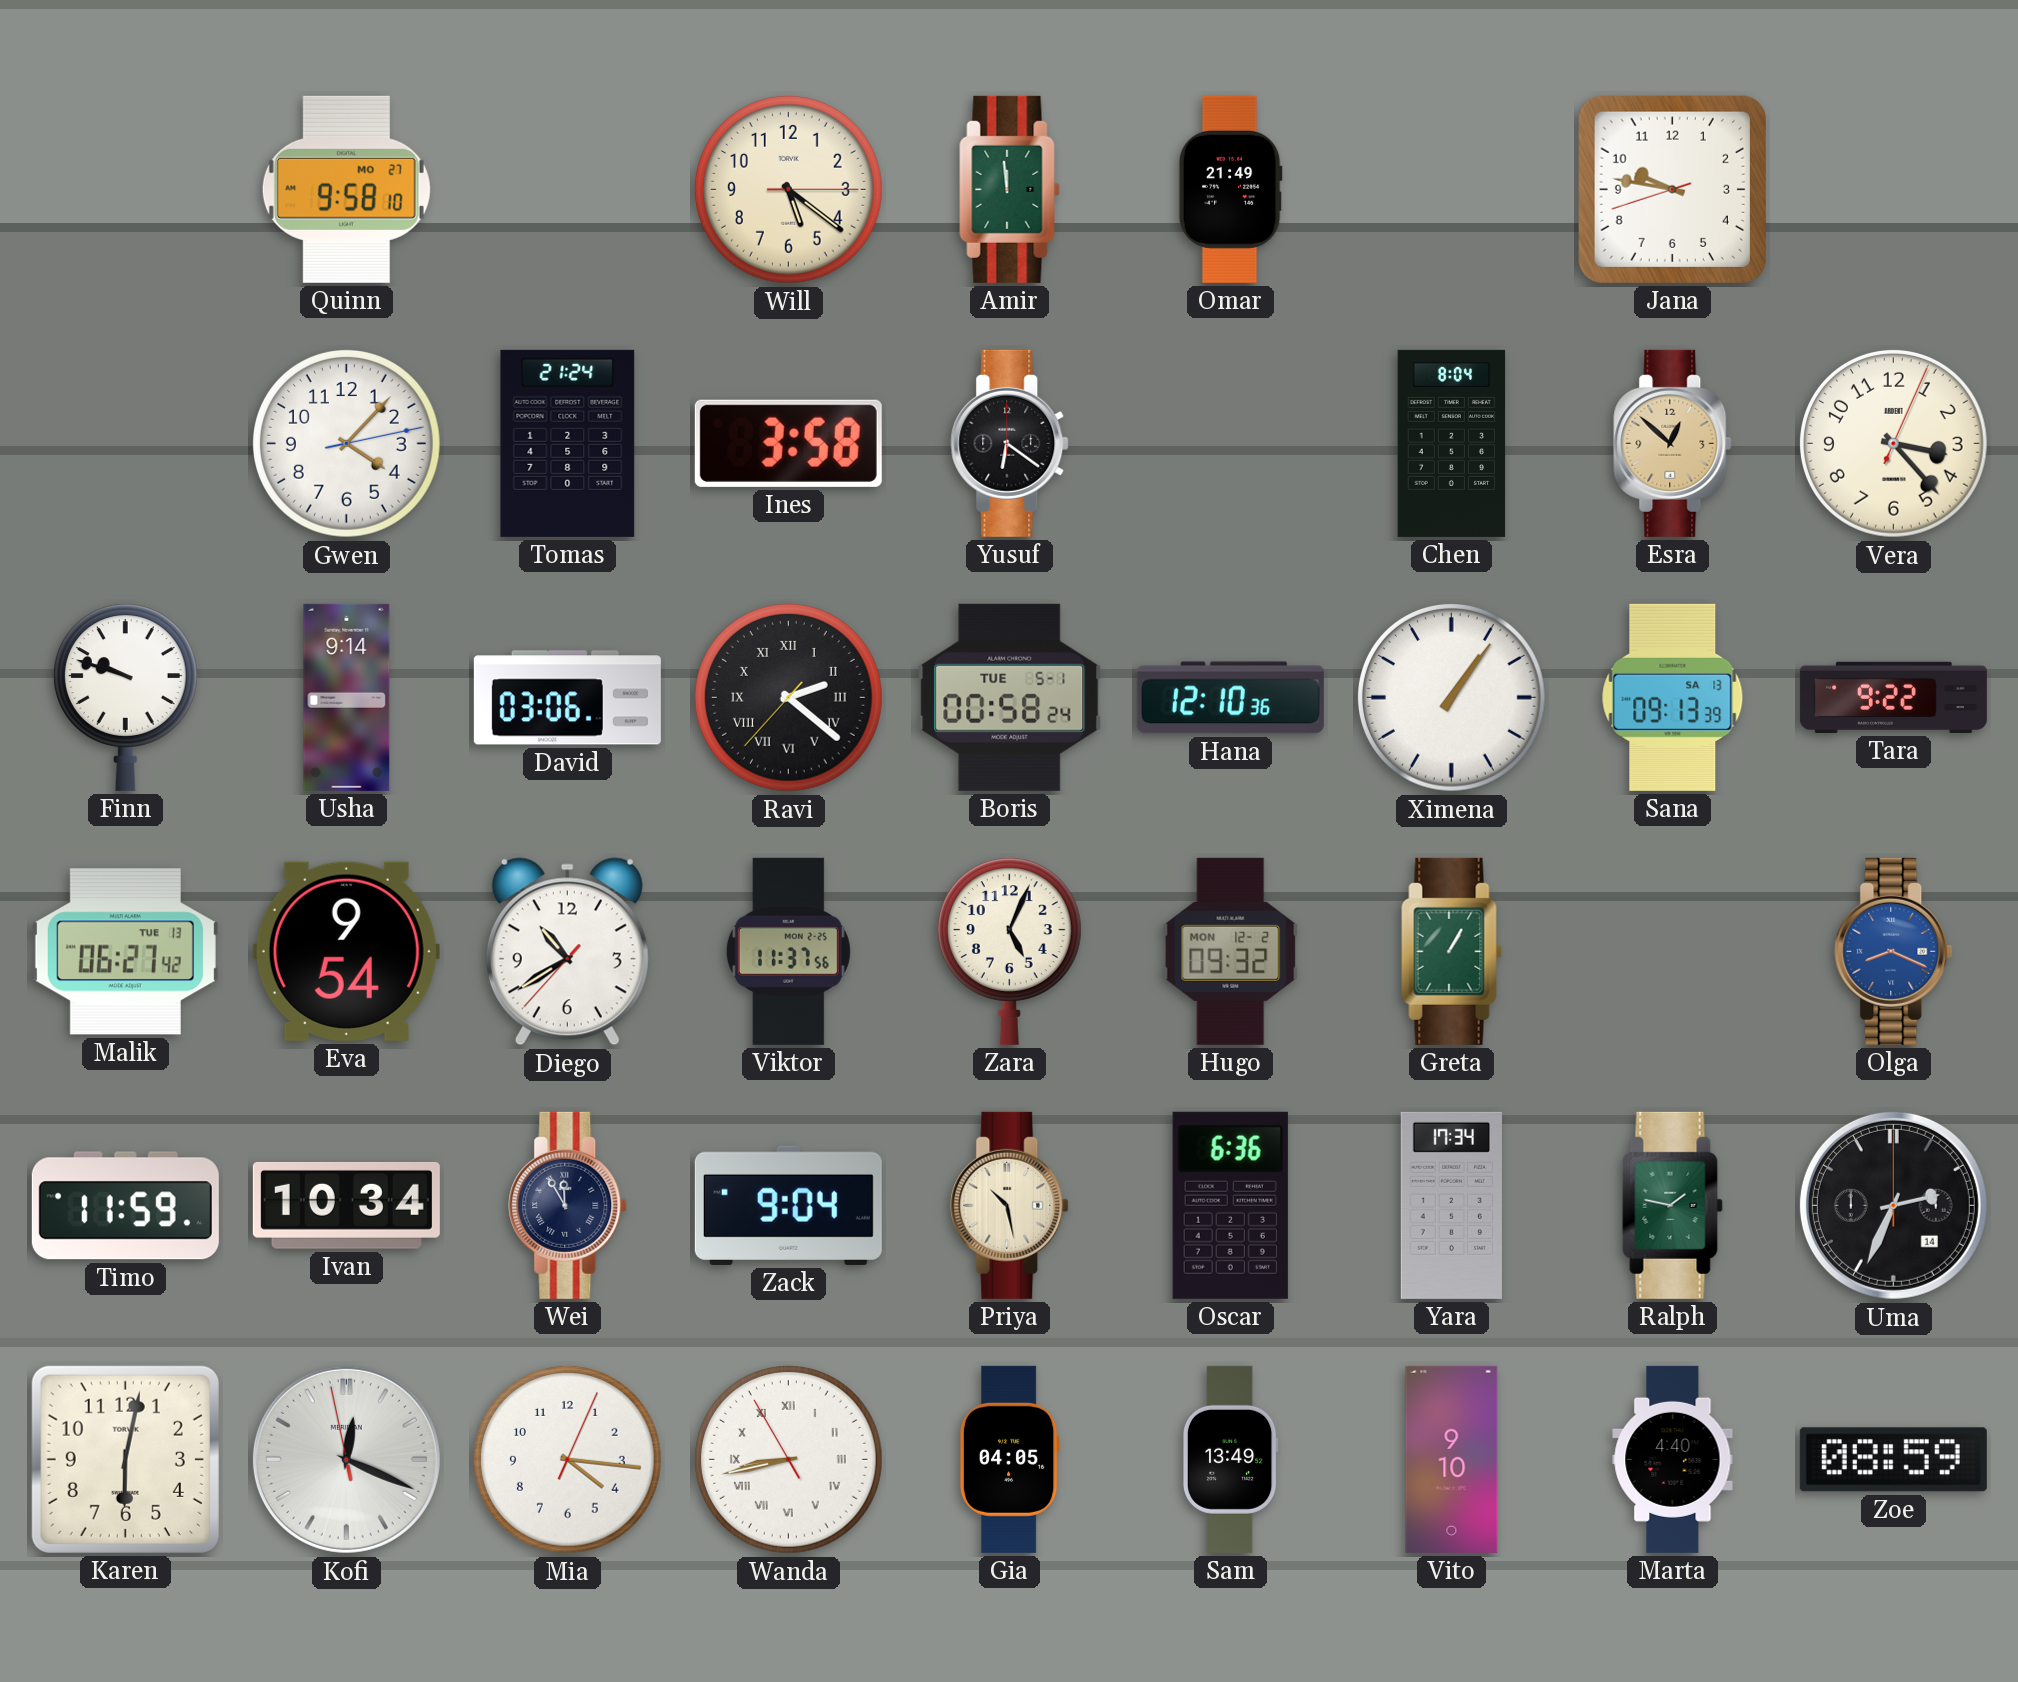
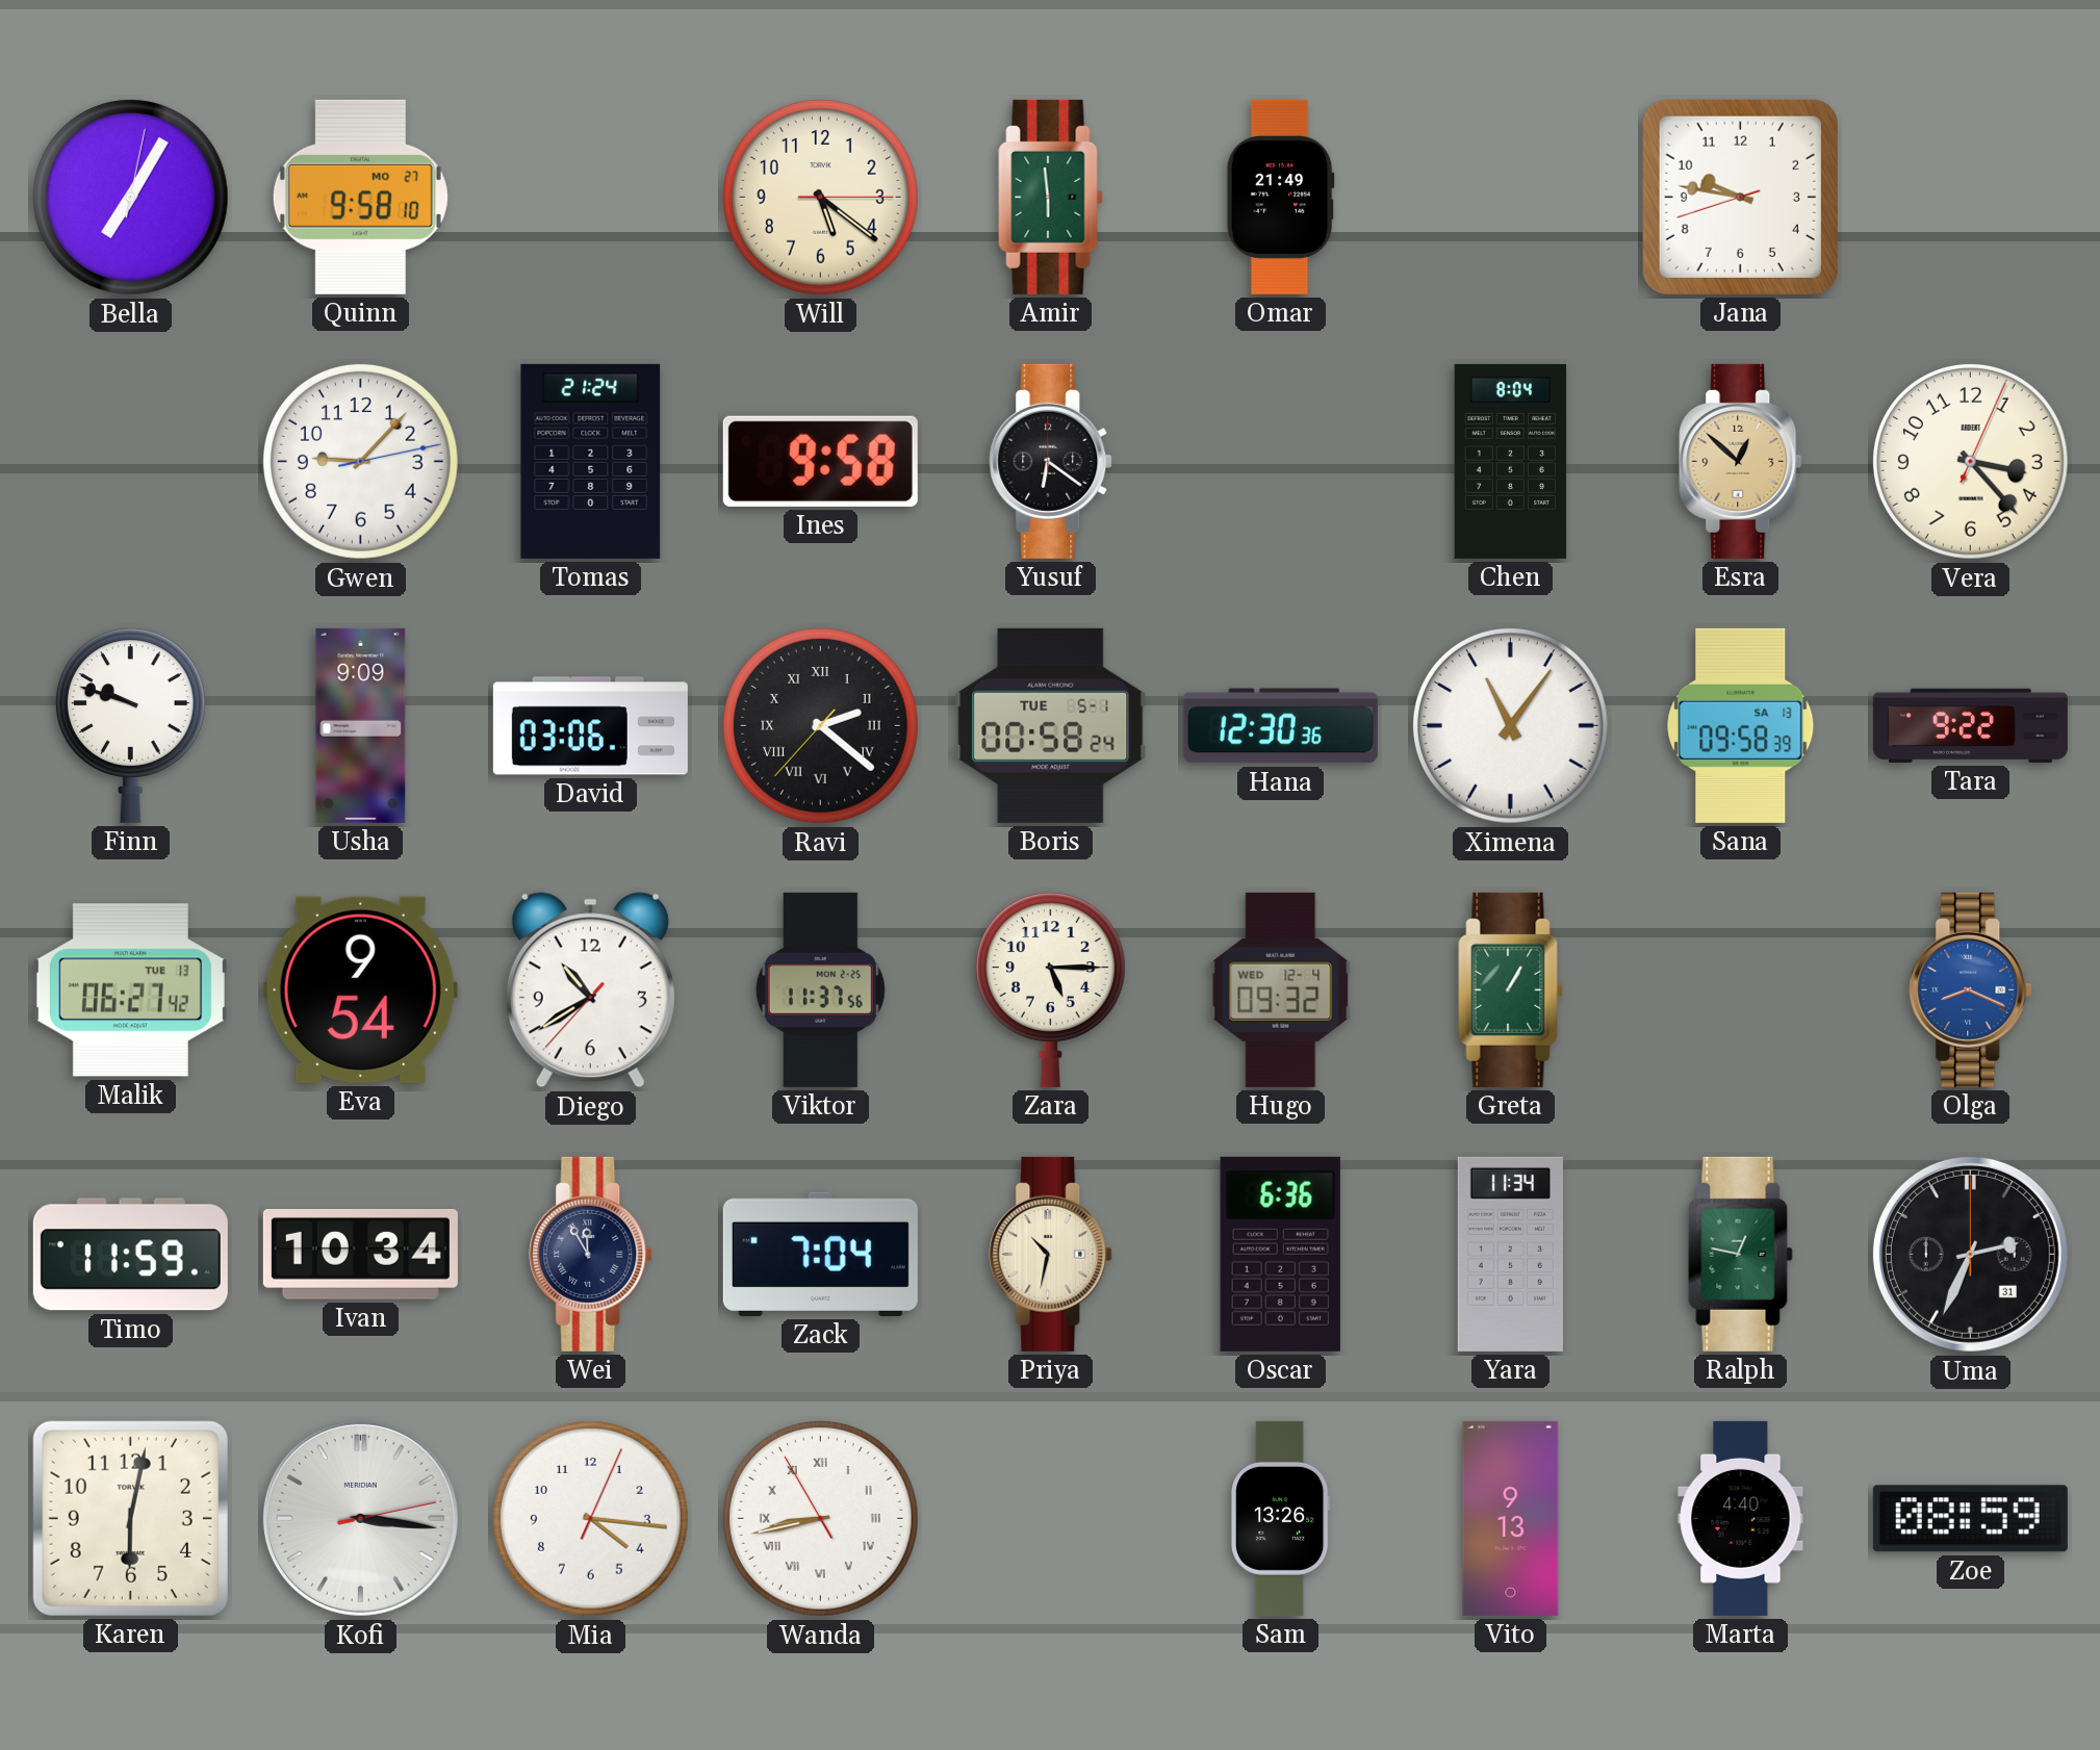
Bella: none -> 7:05 (130, 197)
Amir: 11:59 -> 5:59 (1051, 197)
Gwen: 4:07 -> 9:07 (360, 461)
Ines: 3:58 -> 9:58 (820, 461)
Usha: 9:14 -> 9:09 (361, 725)
Hana: 12:10 -> 12:30 (1280, 726)
Ximena: 1:06 -> 11:06 (1510, 725)
Sana: 09:13 -> 09:58 (1741, 725)
Zara: 5:04 -> 5:15 (1050, 989)
Hugo date: MON 12-2 -> WED 12-4 (1281, 989)
Zack: 9:04 -> 7:04 (820, 1254)
Priya: 10:28 -> 10:32 (1051, 1254)
Yara: 17:34 -> 11:34 (1510, 1254)
Ralph: 1:47 -> 12:47 (1741, 1254)
Uma date: 14 -> 31 (1970, 1254)
Kofi: 12:18 -> 3:16 (360, 1518)
Gia: 04:05 -> none (1009, 1459)
Sam: 13:49 -> 13:26 (1280, 1518)
Vito: 9:10 -> 9:13 (1511, 1518)
